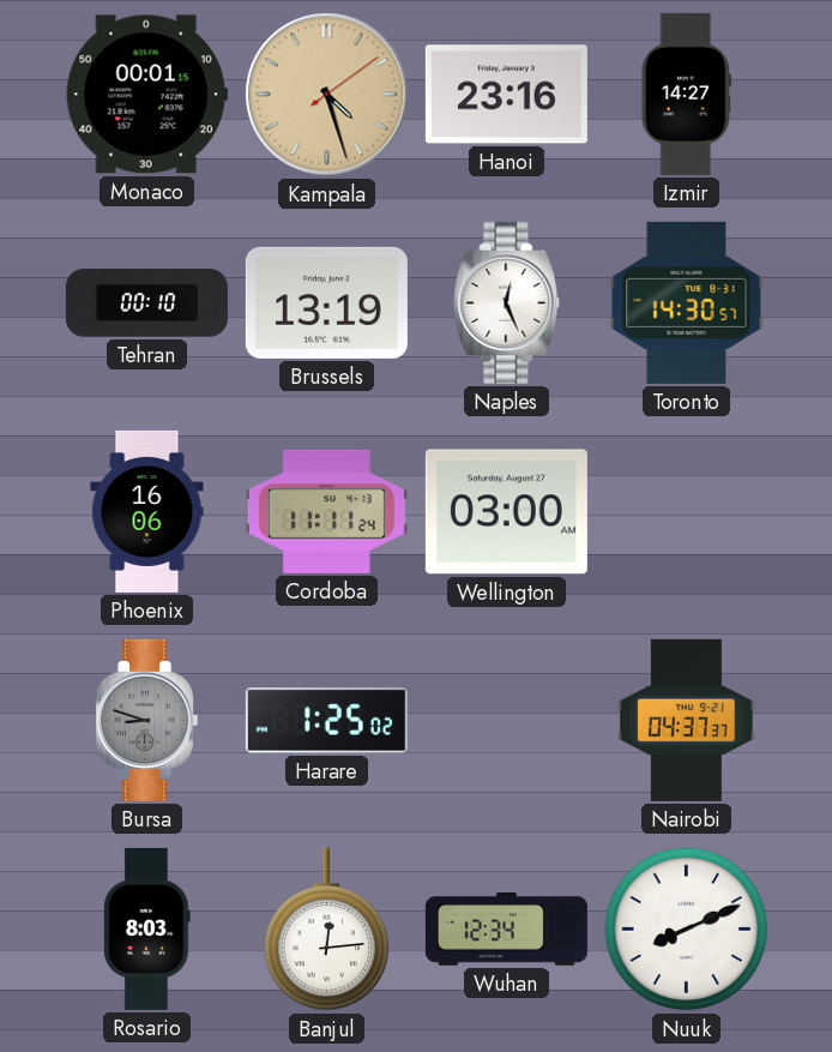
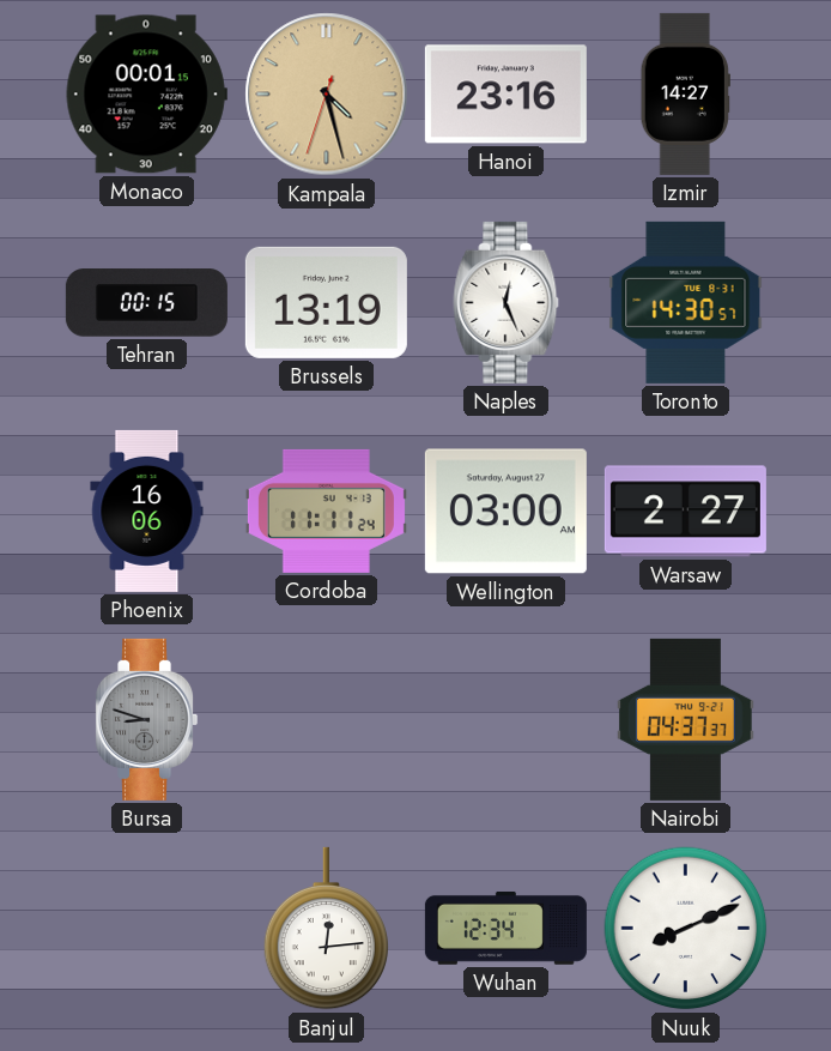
Kampala: 4:27:09 -> 4:27:33 (327, 95)
Tehran: 00:10 -> 00:15 (146, 303)
Warsaw: none -> 2:27 (685, 512)
Harare: 1:25 -> none (326, 721)
Rosario: 8:03 -> none (147, 928)
